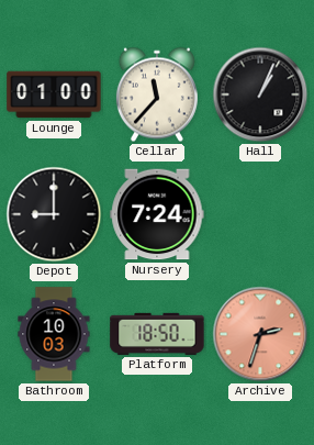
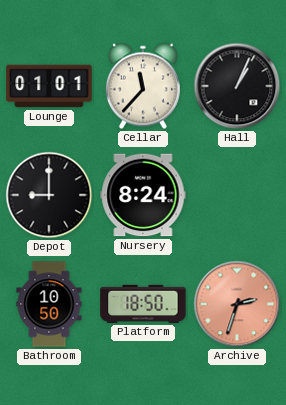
Lounge: 01:00 -> 01:01 (49, 86)
Nursery: 7:24 -> 8:24 (143, 195)
Bathroom: 10:03 -> 10:50 (49, 304)
